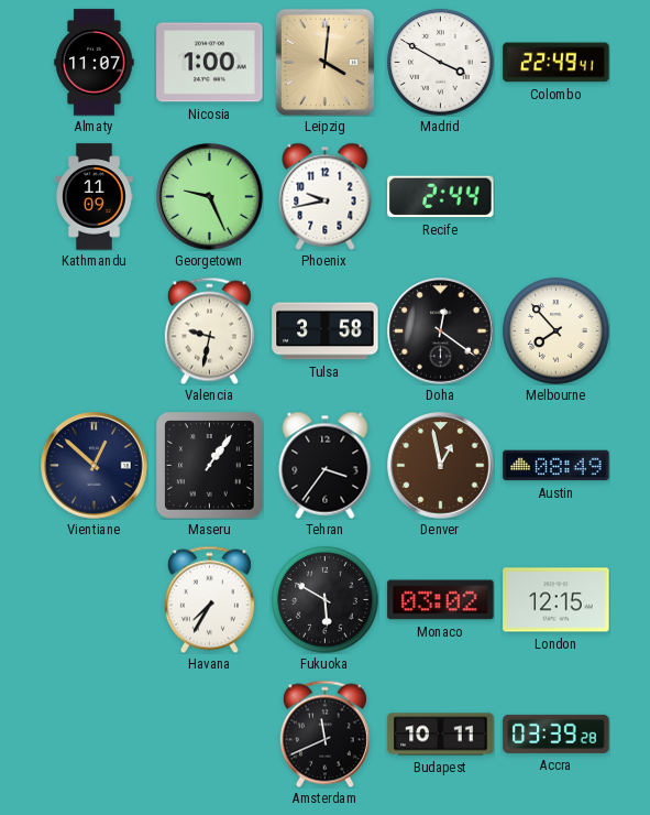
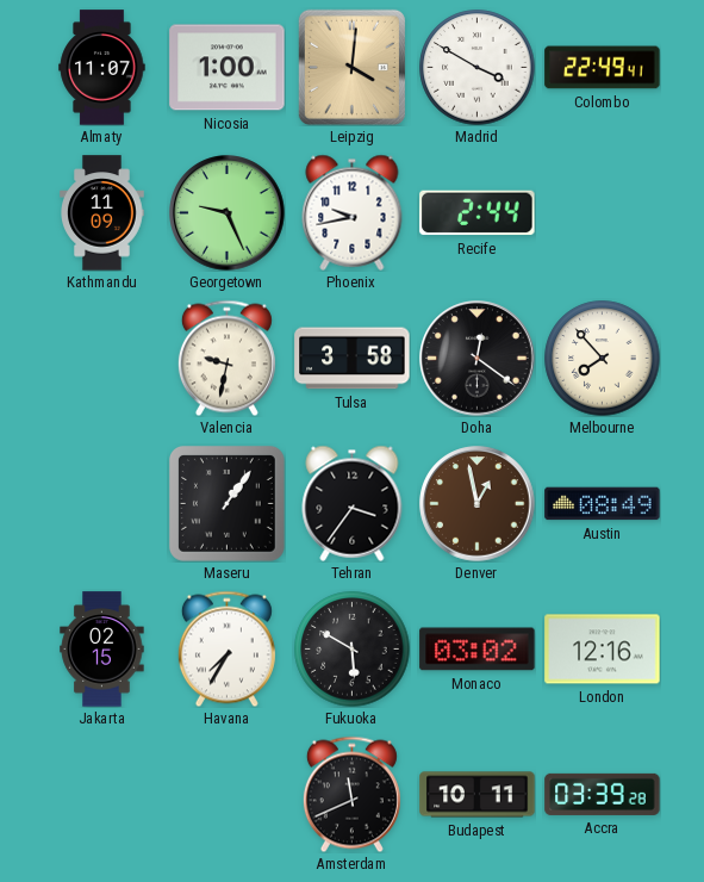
Vientiane: 12:52 -> none (95, 466)
Jakarta: none -> 02:15 (102, 650)
London: 12:15 -> 12:16 (603, 650)
